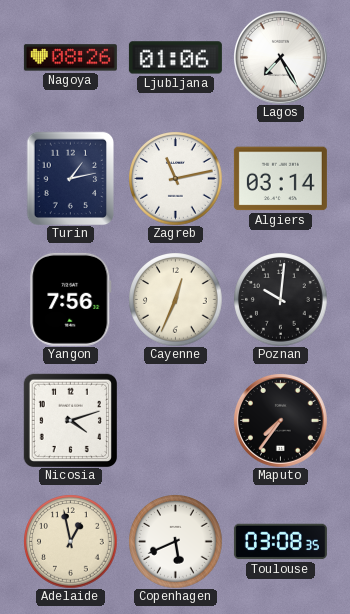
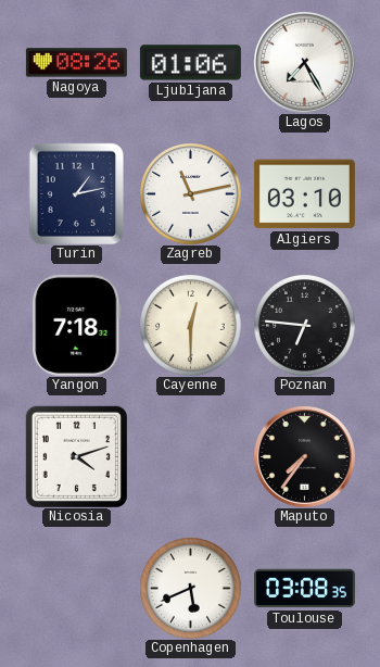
Algiers: 03:14 -> 03:10 (304, 194)
Yangon: 7:56 -> 7:18 (77, 325)
Cayenne: 12:34 -> 12:30 (190, 325)
Poznan: 10:01 -> 6:46 (304, 325)
Adelaide: 12:58 -> none (70, 541)
